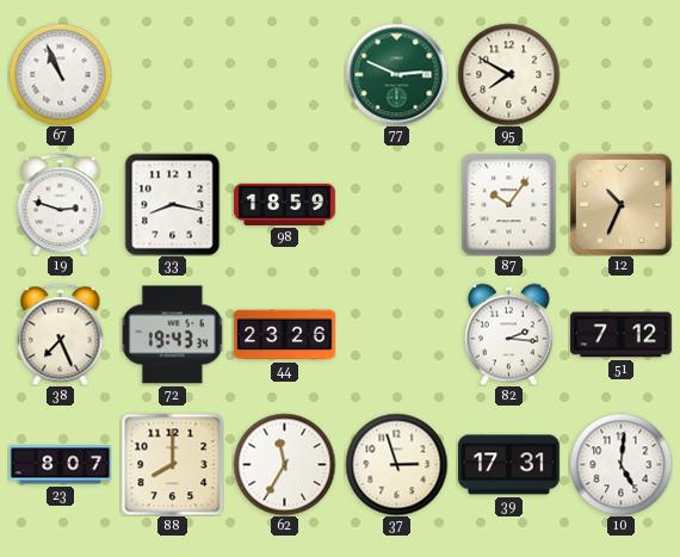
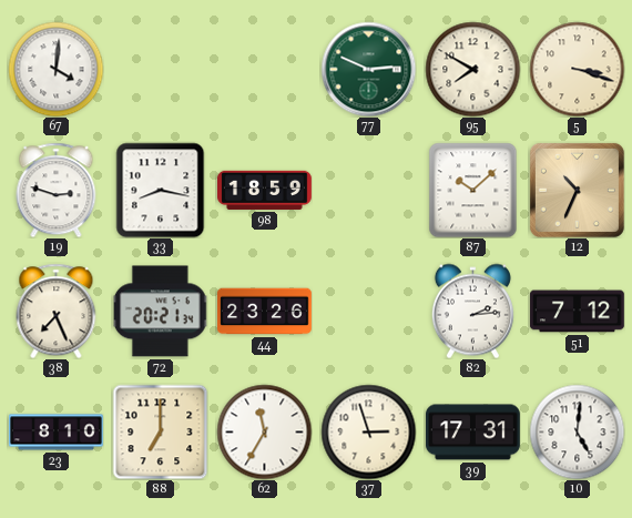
67: 10:56 -> 4:01 (55, 69)
5: none -> 3:18 (577, 69)
87: 10:06 -> 10:08 (473, 190)
72: 19:43 -> 20:21 (160, 312)
82: 2:16 -> 2:14 (472, 311)
23: 8:07 -> 8:10 (57, 433)
88: 8:00 -> 7:00 (160, 431)
